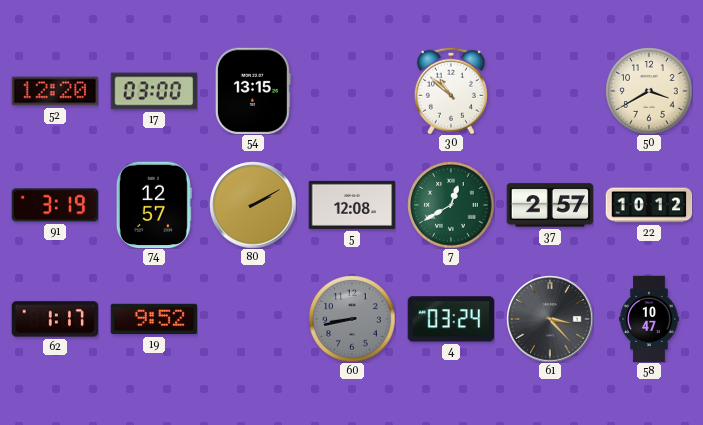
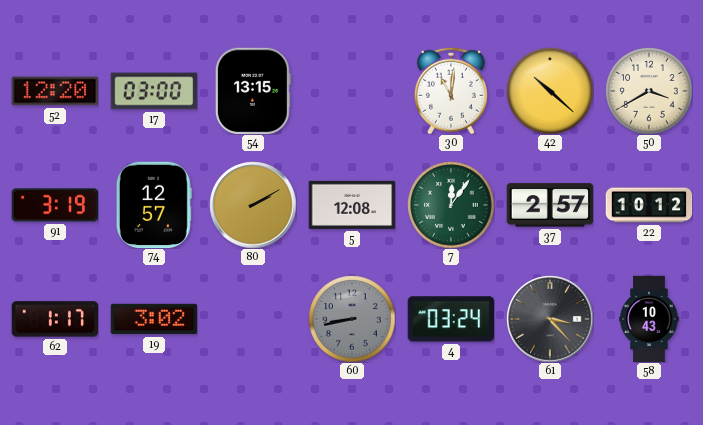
30: 10:52 -> 11:01 (451, 91)
42: none -> 10:22 (550, 91)
7: 12:40 -> 12:06 (451, 205)
19: 9:52 -> 3:02 (154, 319)
58: 10:47 -> 10:43 (649, 319)
